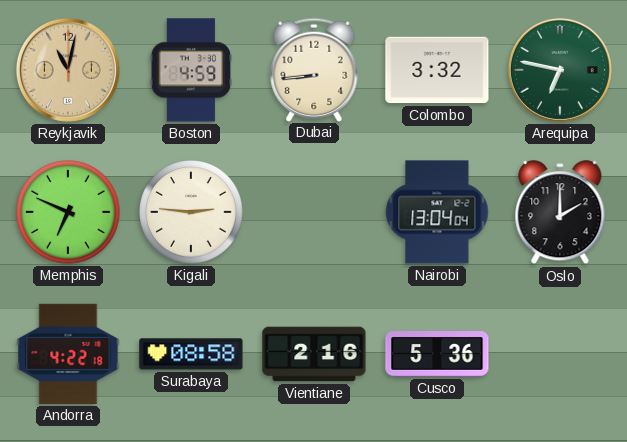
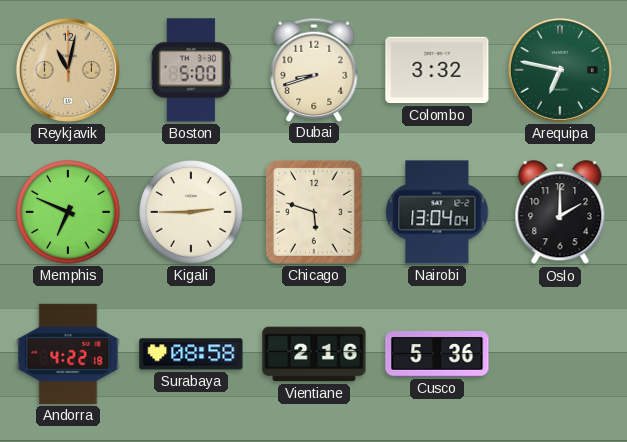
Boston: 4:59 -> 5:00 (191, 70)
Dubai: 8:44 -> 8:42 (314, 69)
Kigali: 2:46 -> 2:45 (191, 212)
Chicago: none -> 5:48 (314, 212)
